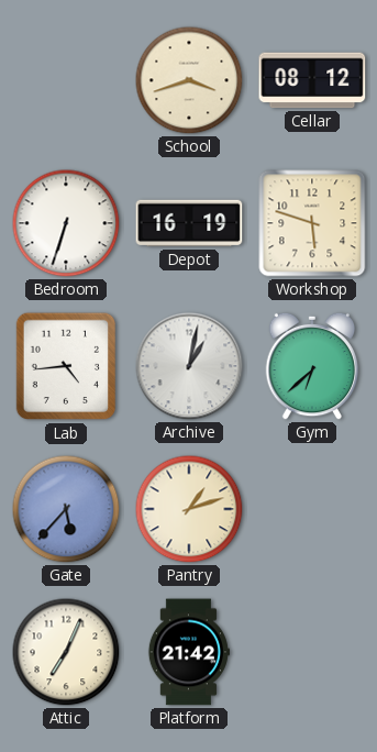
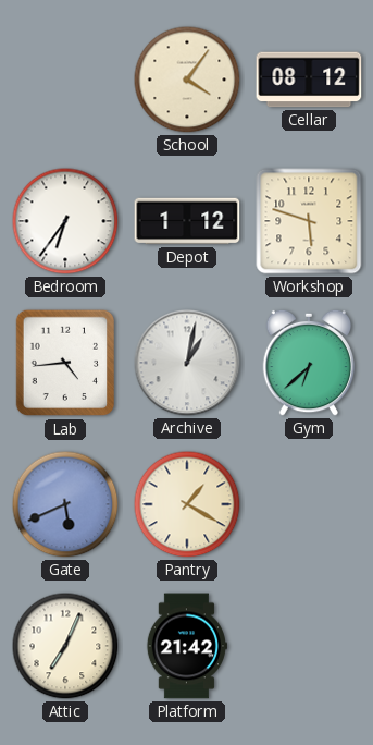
School: 3:42 -> 4:06 (187, 80)
Bedroom: 6:33 -> 6:36 (65, 221)
Depot: 16:19 -> 1:12 (187, 221)
Gate: 5:37 -> 5:41 (65, 504)
Pantry: 1:12 -> 1:20 (187, 504)
